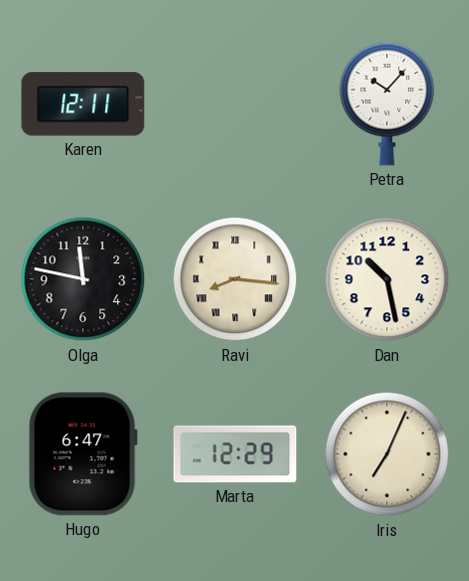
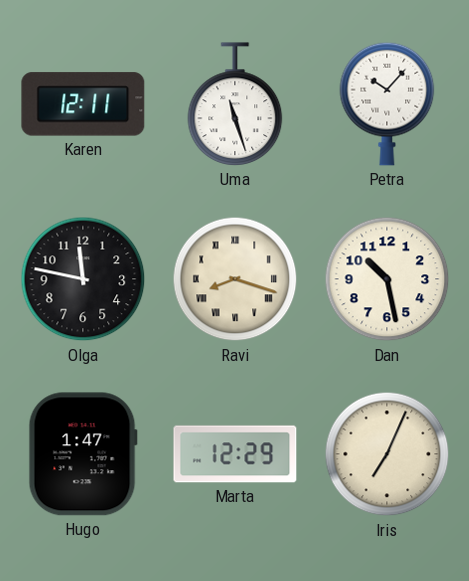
Uma: none -> 11:27 (235, 104)
Ravi: 8:16 -> 8:18 (235, 279)
Hugo: 6:47 -> 1:47 (83, 454)
